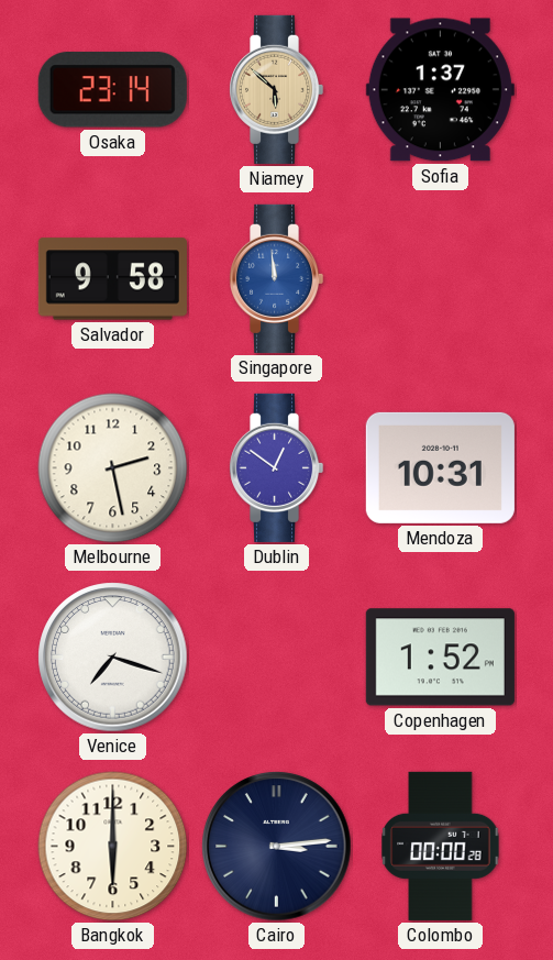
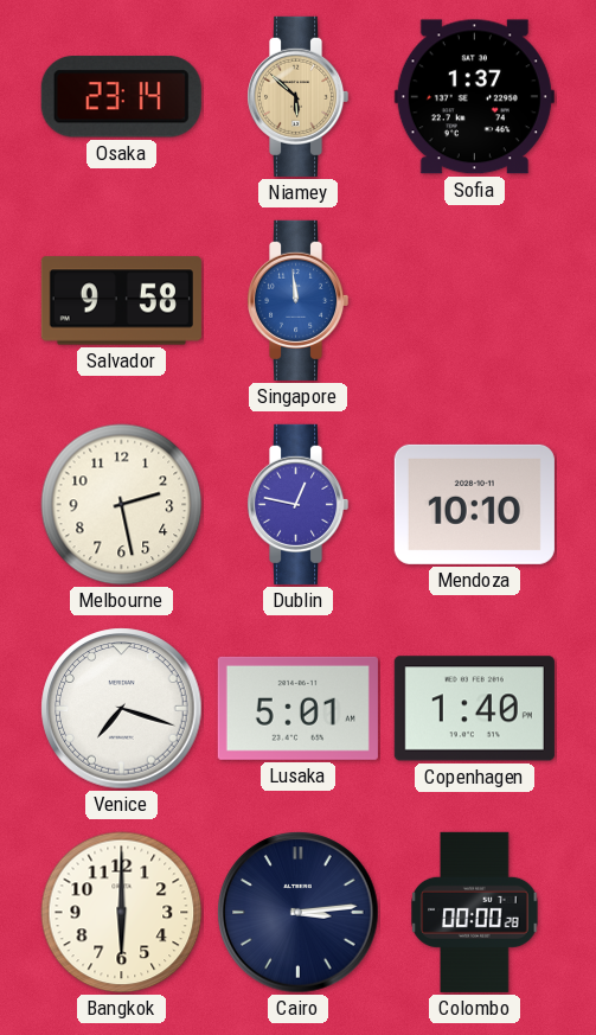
Dublin: 12:51 -> 12:47 (299, 504)
Mendoza: 10:31 -> 10:10 (474, 504)
Lusaka: none -> 5:01 (297, 708)
Copenhagen: 1:52 -> 1:40 (474, 709)
